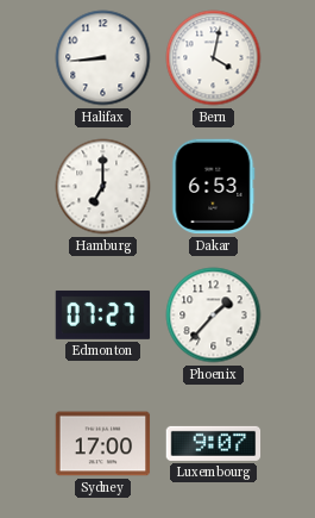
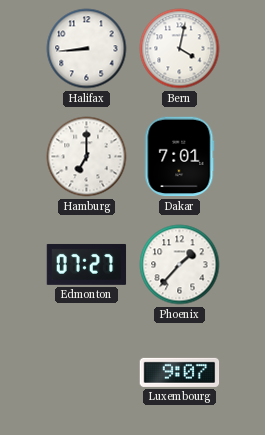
Dakar: 6:53 -> 7:01 (180, 157)
Sydney: 17:00 -> none (103, 444)
